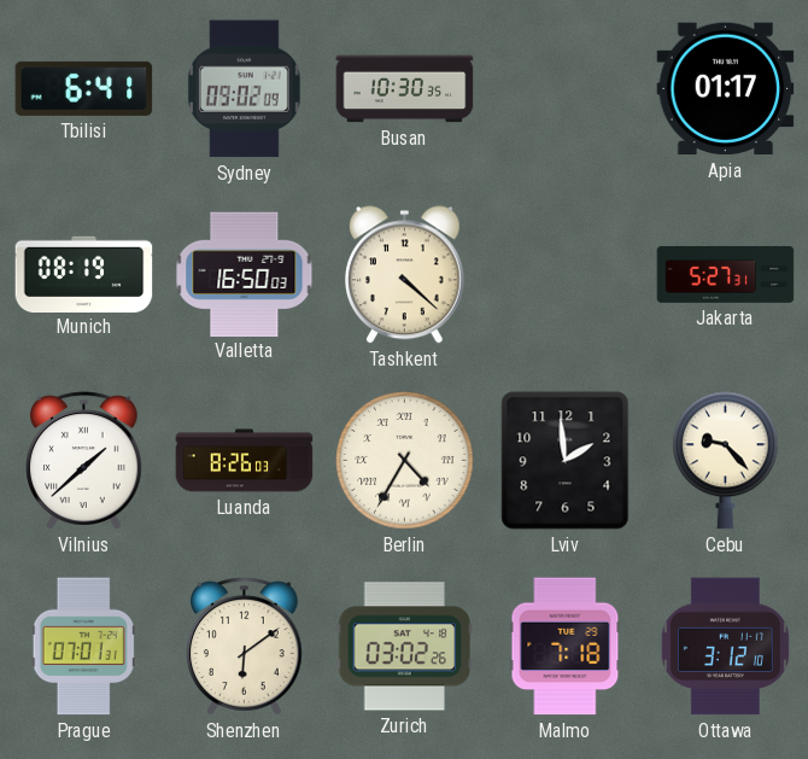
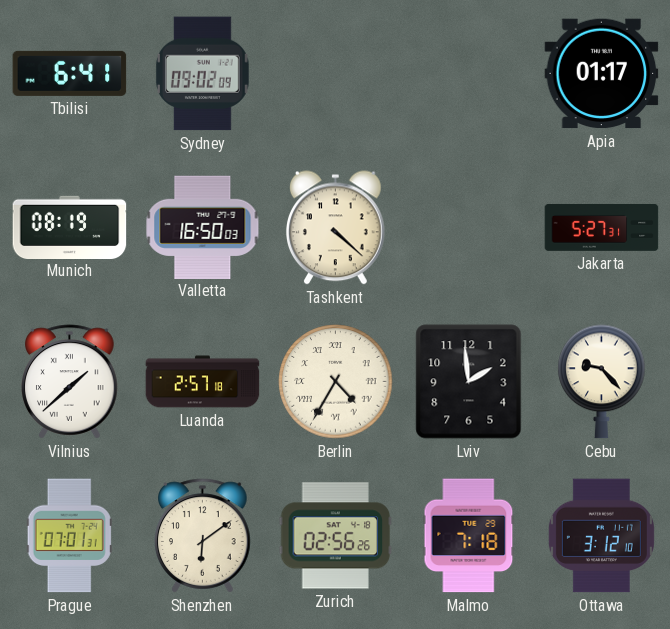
Busan: 10:30 -> none (405, 89)
Luanda: 8:26 -> 2:57 (203, 382)
Zurich: 03:02 -> 02:56 (336, 536)
